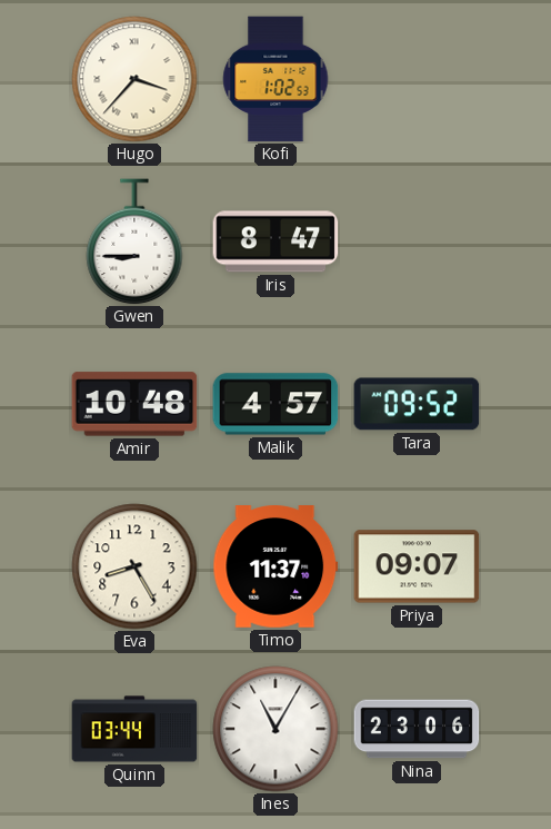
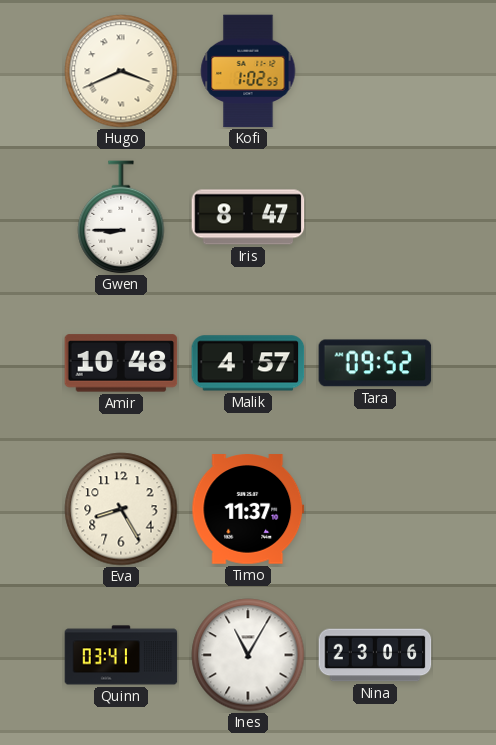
Hugo: 3:37 -> 3:41 (121, 71)
Priya: 09:07 -> none (417, 566)
Quinn: 03:44 -> 03:41 (121, 655)
